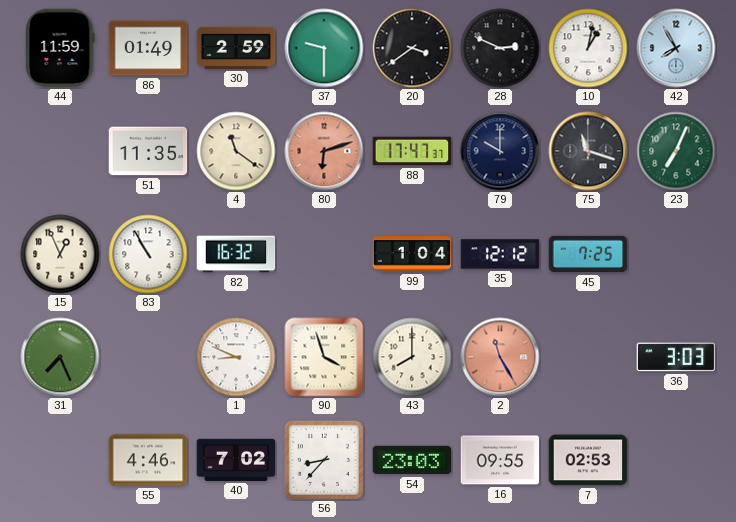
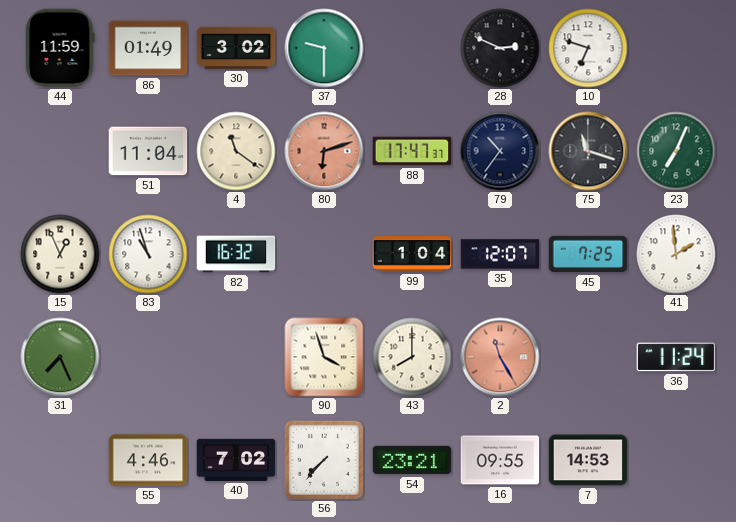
30: 2:59 -> 3:02 (236, 48)
20: 3:39 -> none (412, 48)
10: 1:02 -> 6:48 (588, 48)
42: 7:55 -> none (676, 48)
51: 11:35 -> 11:04 (148, 151)
79: 10:00 -> 10:36 (500, 151)
83: 10:55 -> 10:57 (148, 254)
35: 12:12 -> 12:07 (500, 254)
41: none -> 1:59 (676, 254)
1: 8:49 -> none (236, 357)
36: 3:03 -> 11:24 (676, 357)
56: 8:37 -> 7:37 (324, 460)
54: 23:03 -> 23:21 (412, 460)
7: 02:53 -> 14:53 (588, 460)
